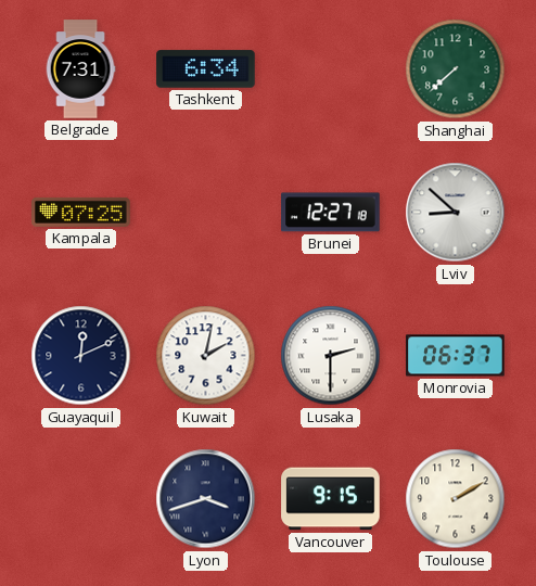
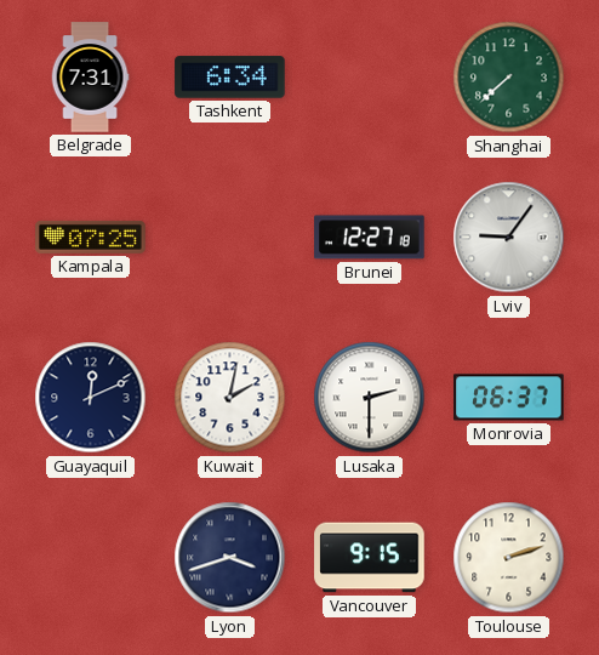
Lviv: 8:52 -> 9:06 (509, 238)
Toulouse: 2:10 -> 2:12 (509, 558)
